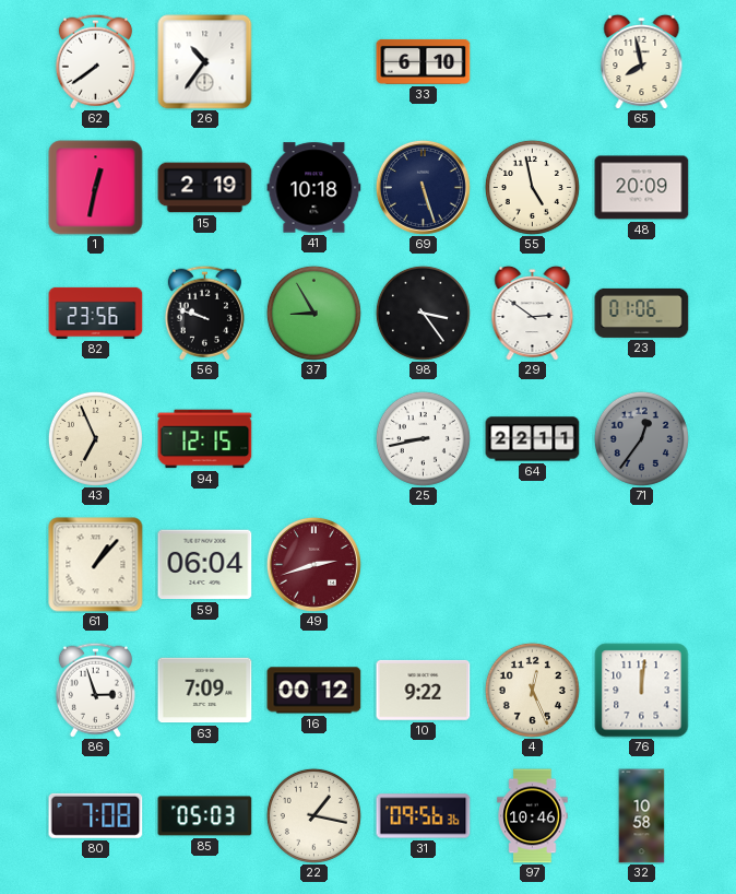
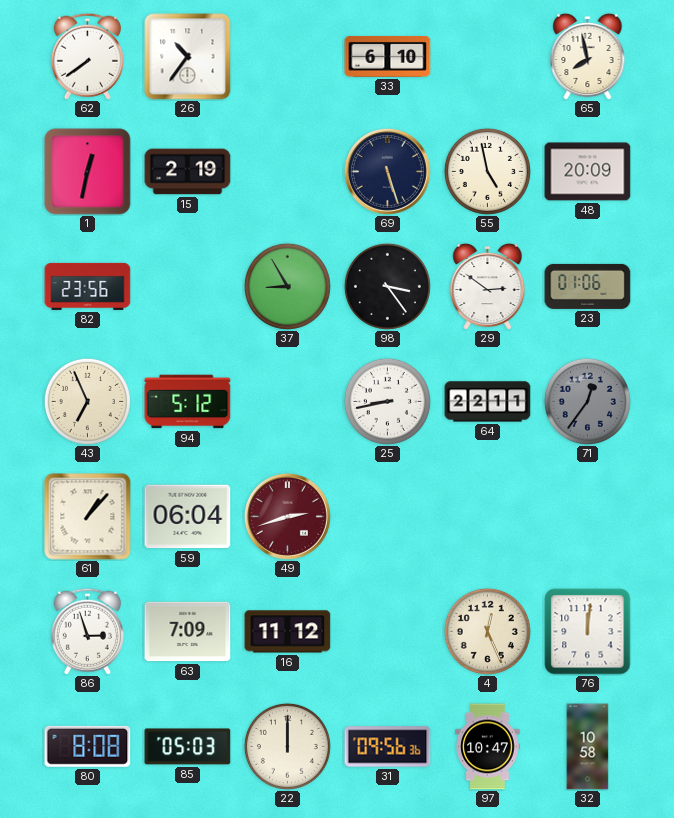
41: 10:18 -> none (314, 188)
56: 9:48 -> none (204, 313)
94: 12:15 -> 5:12 (188, 402)
16: 00:12 -> 11:12 (288, 632)
10: 9:22 -> none (424, 690)
80: 7:08 -> 8:08 (88, 746)
22: 1:17 -> 12:00 (287, 746)
97: 10:46 -> 10:47 (488, 747)
